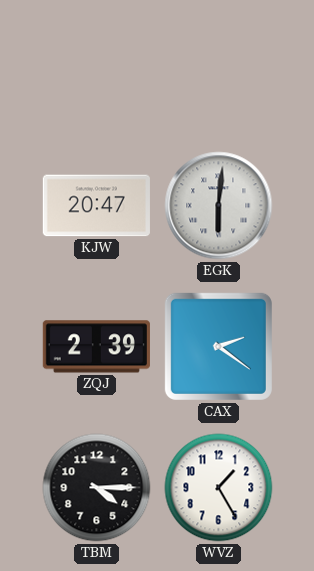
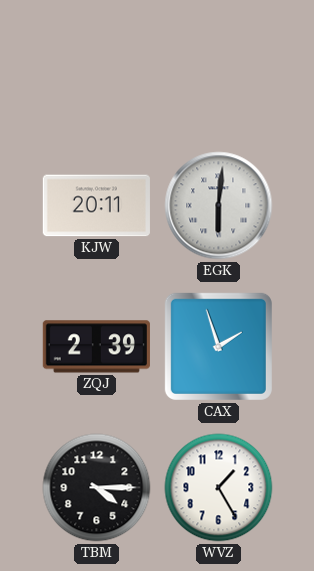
KJW: 20:47 -> 20:11 (96, 206)
CAX: 2:21 -> 1:57 (218, 346)
